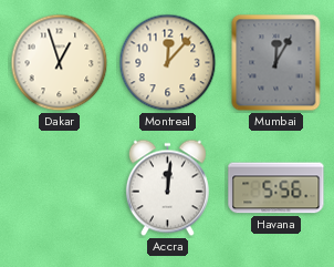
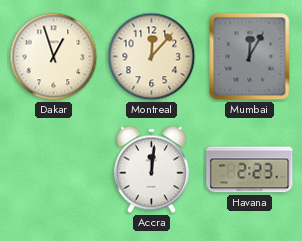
Havana: 5:56 -> 2:23 (250, 170)
